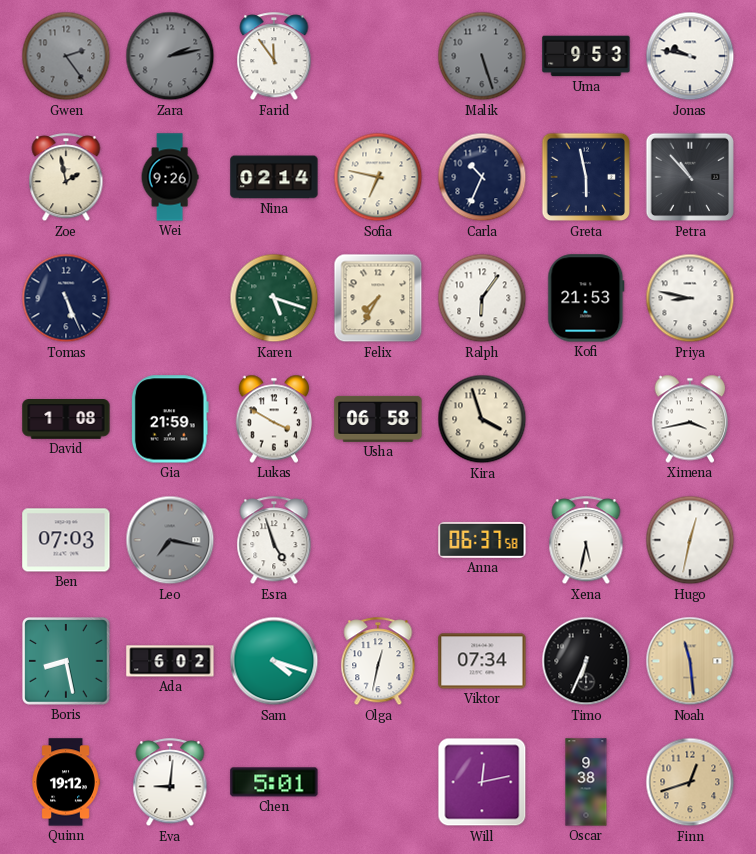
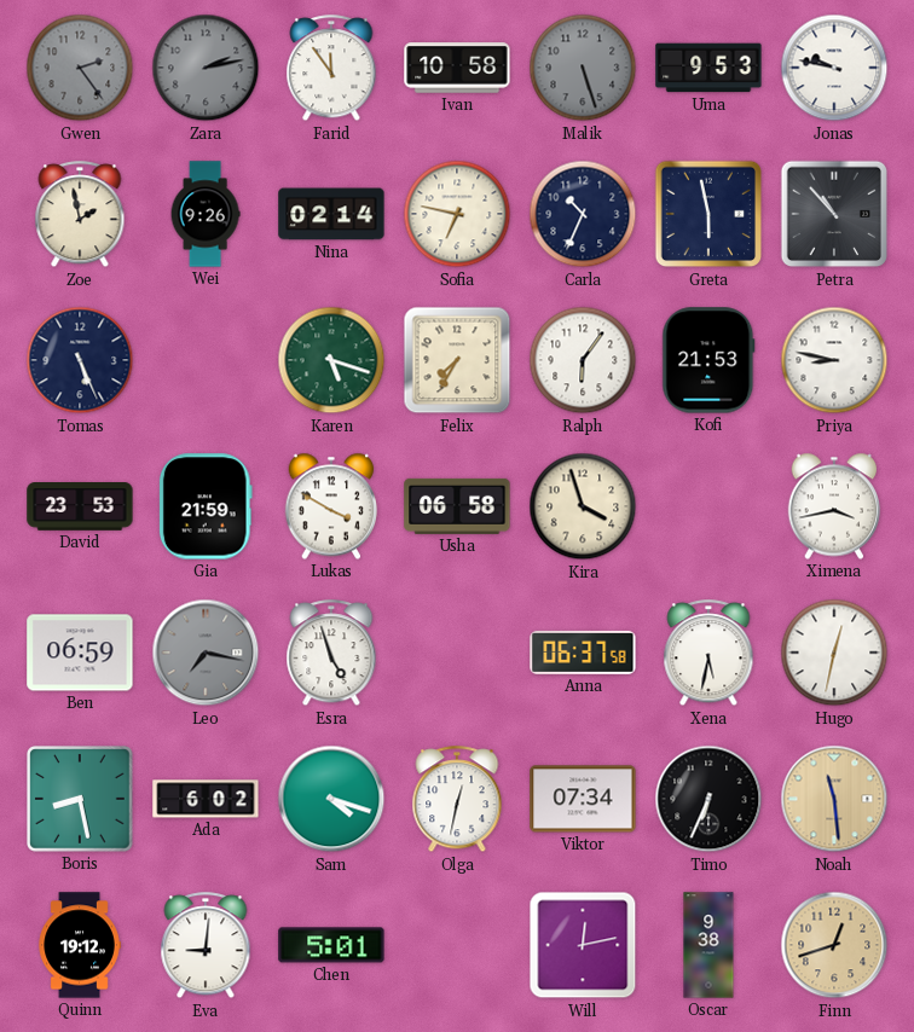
Ivan: none -> 10:58 (457, 68)
David: 1:08 -> 23:53 (80, 506)
Ben: 07:03 -> 06:59 (80, 653)
